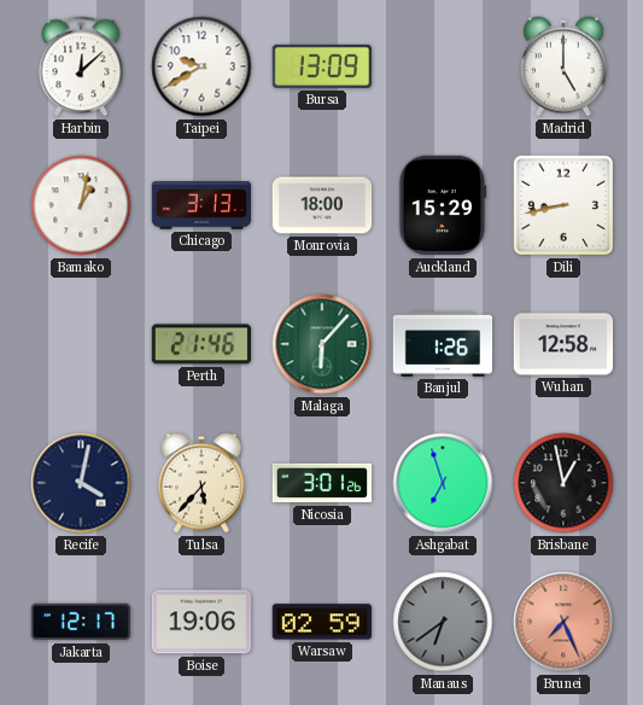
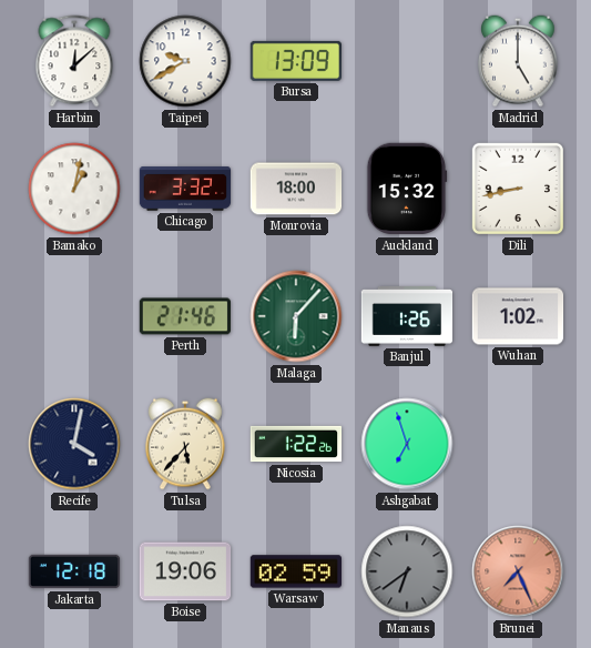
Chicago: 3:13 -> 3:32 (185, 189)
Auckland: 15:29 -> 15:32 (407, 189)
Wuhan: 12:58 -> 1:02 (518, 316)
Nicosia: 3:01 -> 1:22 (296, 444)
Brisbane: 12:58 -> none (563, 483)
Jakarta: 12:17 -> 12:18 (74, 571)
